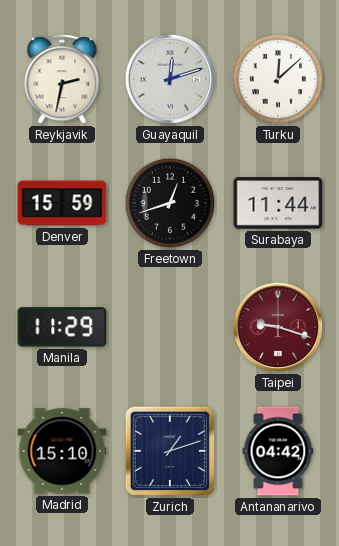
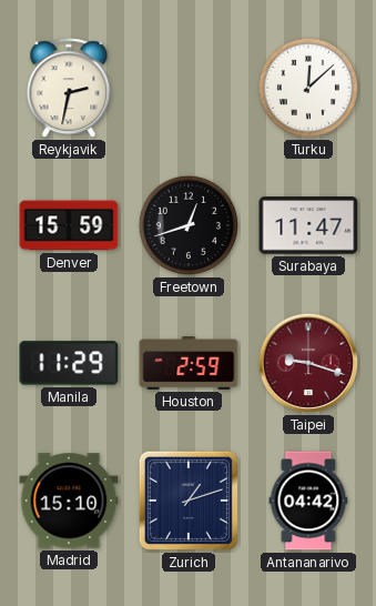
Guayaquil: 12:12 -> none (170, 79)
Surabaya: 11:44 -> 11:47 (308, 225)
Houston: none -> 2:59 (189, 364)
